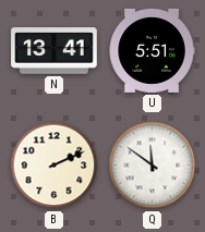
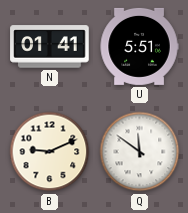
N: 13:41 -> 01:41 (50, 47)
B: 2:11 -> 9:11 (50, 152)
